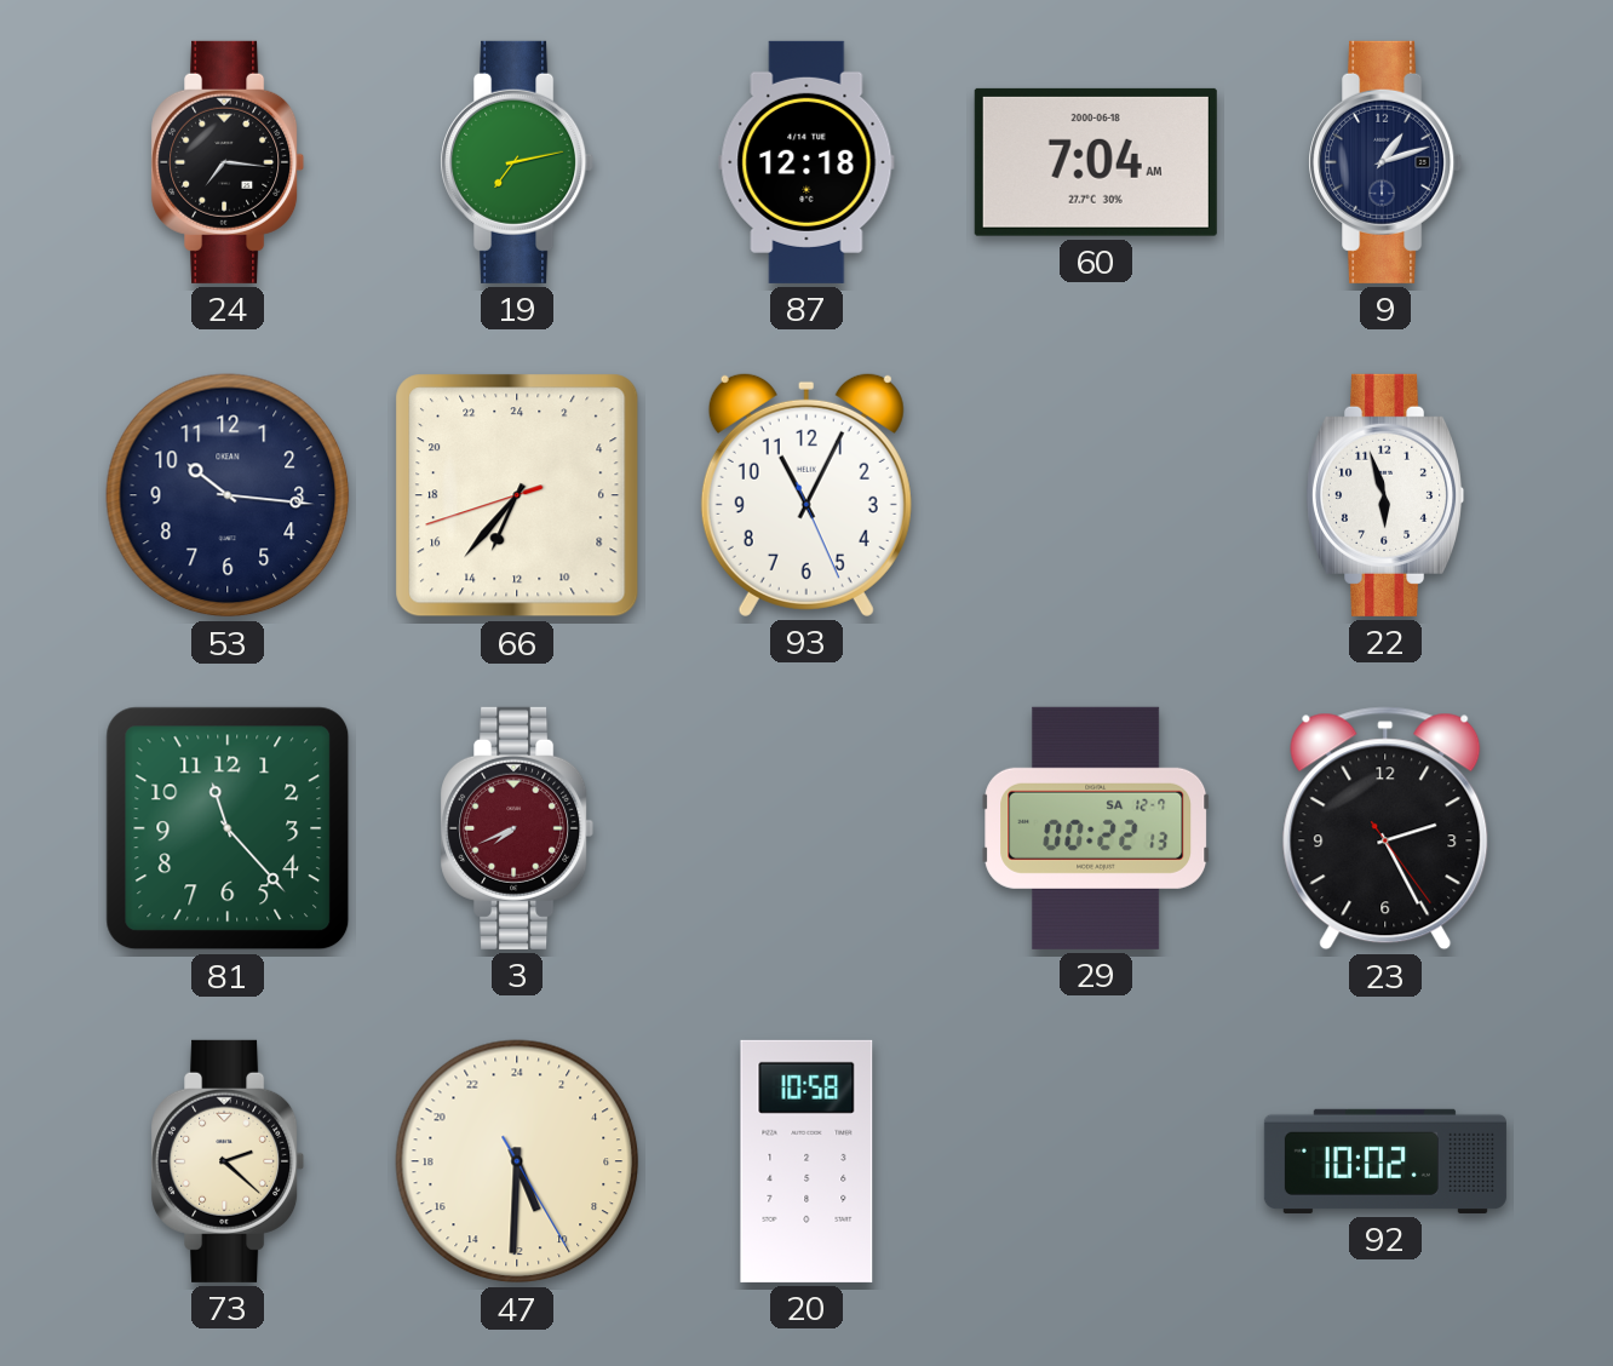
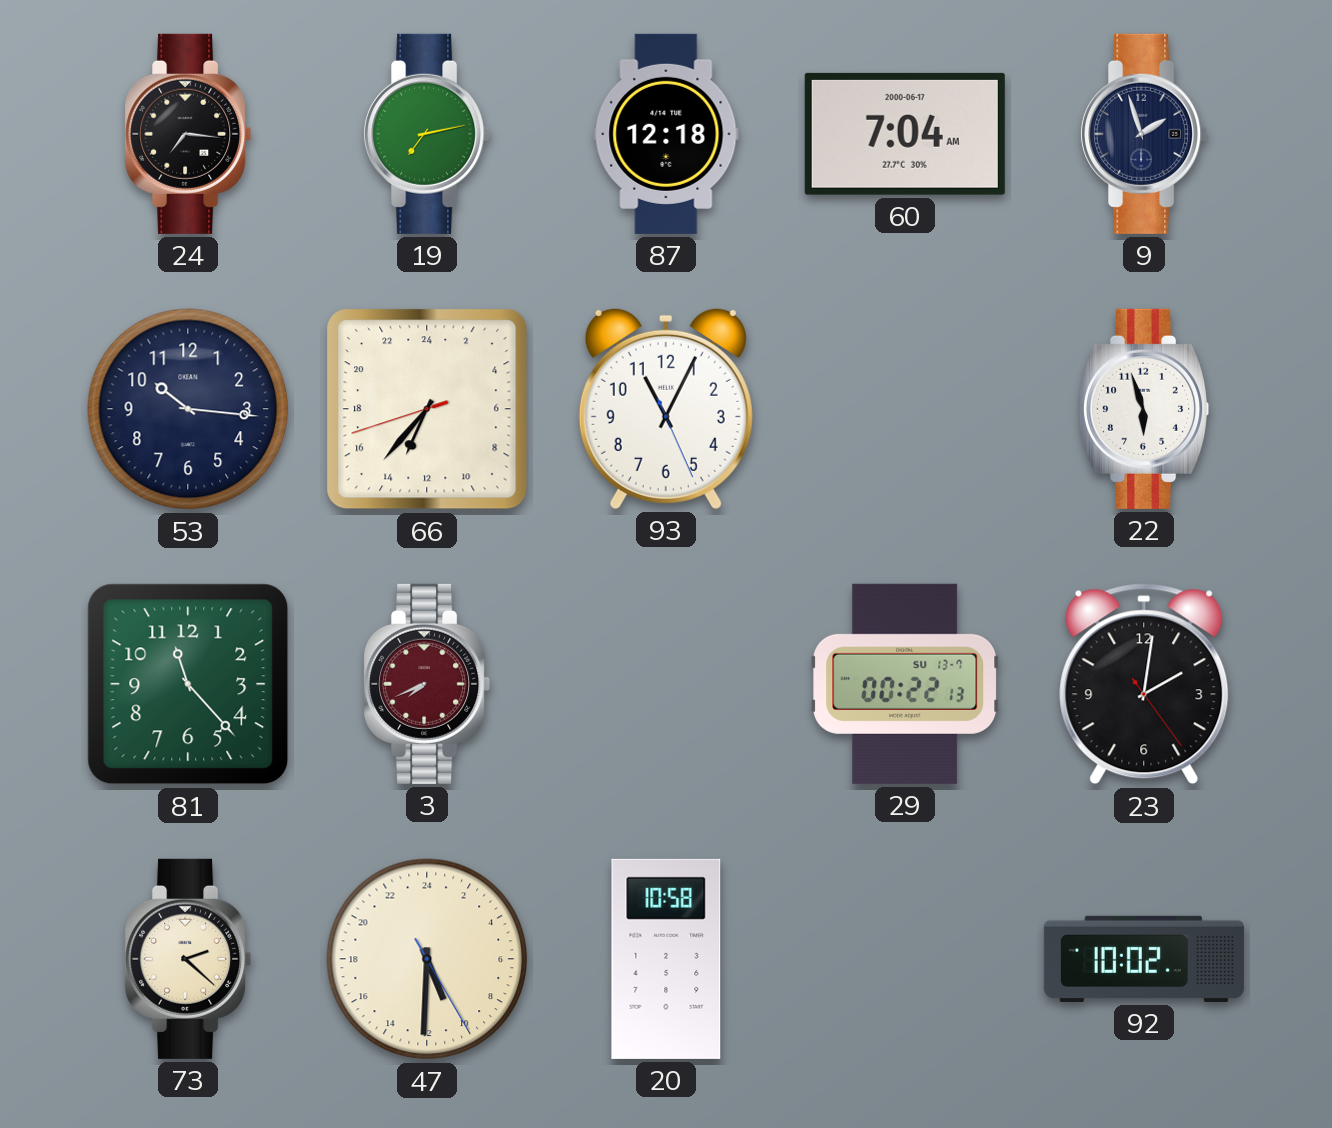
60 date: 2000-06-18 -> 2000-06-17 (905, 134)
9: 1:12 -> 1:57 (1144, 134)
29 date: SA 12-7 -> SU 13-7 (905, 684)
23: 2:25 -> 2:01 (1144, 684)
